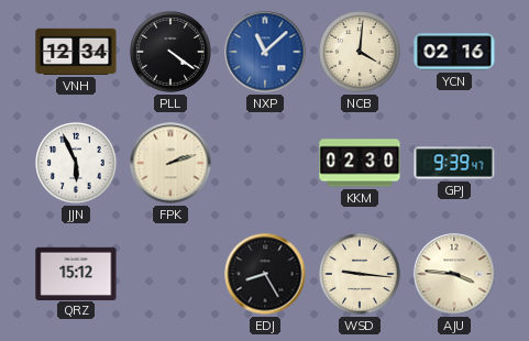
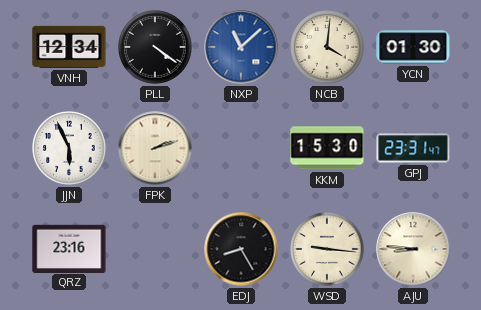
YCN: 02:16 -> 01:30 (413, 47)
KKM: 02:30 -> 15:30 (327, 148)
GPJ: 9:39 -> 23:31 (413, 148)
QRZ: 15:12 -> 23:16 (69, 248)
AJU: 3:46 -> 8:46 (413, 249)
